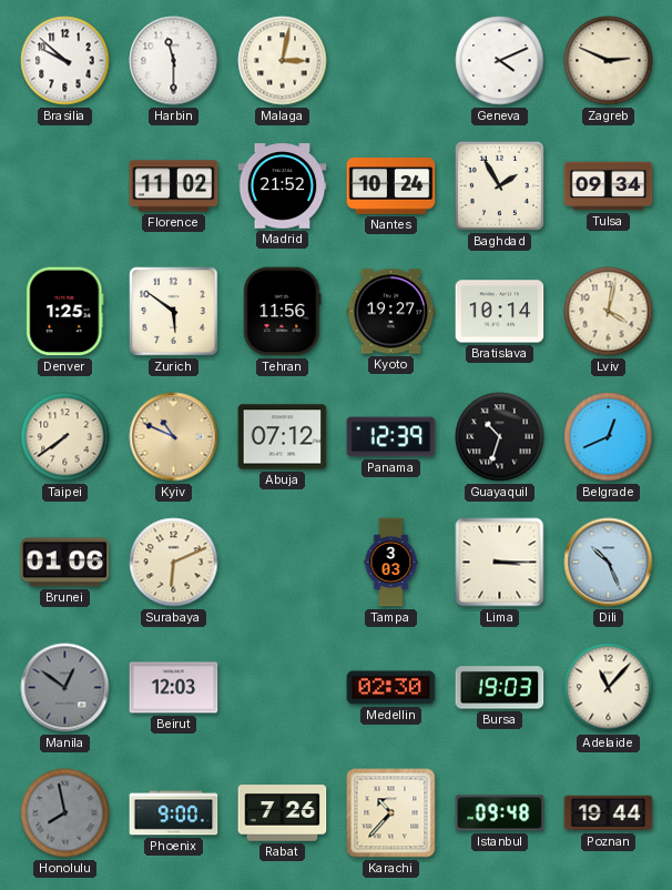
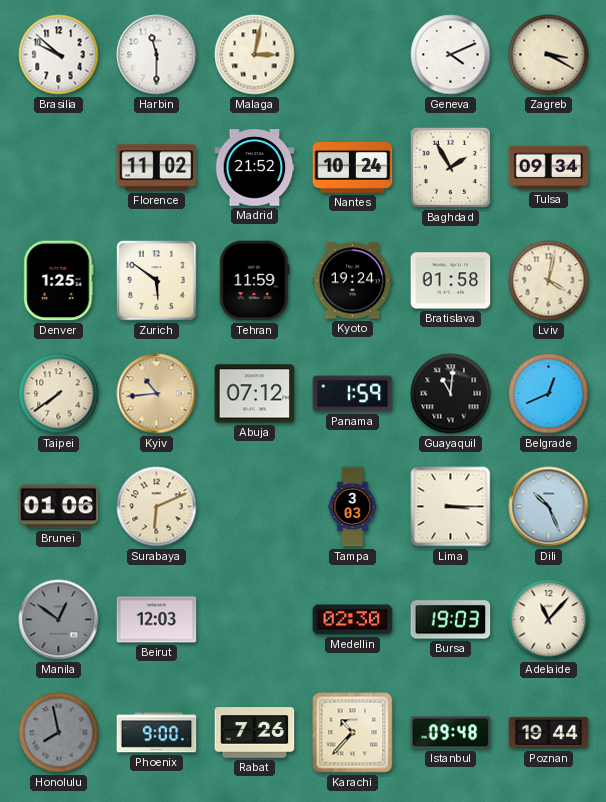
Zagreb: 2:49 -> 3:20 (549, 55)
Tehran: 11:56 -> 11:59 (255, 281)
Kyoto: 19:27 -> 19:24 (353, 281)
Bratislava: 10:14 -> 01:58 (451, 281)
Kyiv: 10:49 -> 10:44 (157, 394)
Panama: 12:39 -> 1:59 (353, 394)
Guayaquil: 10:33 -> 11:01 (451, 394)
